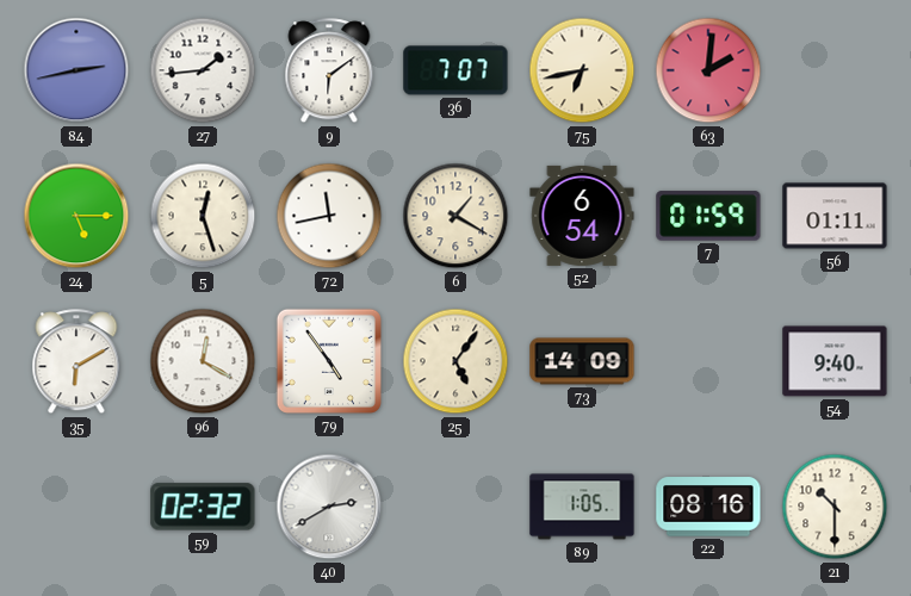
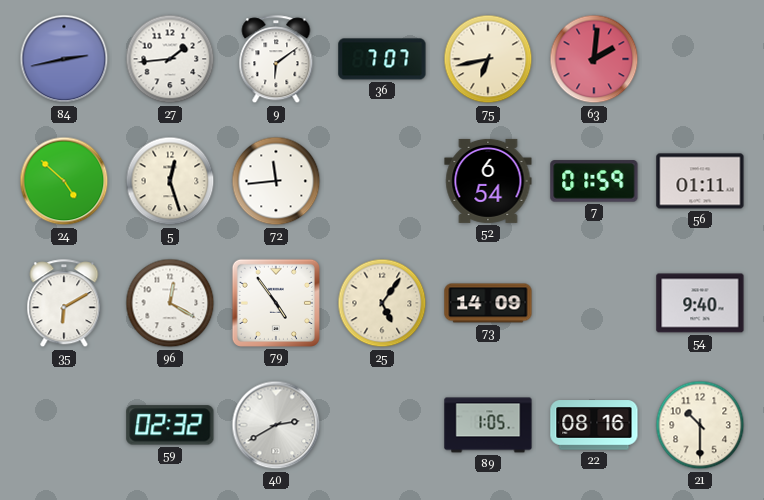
24: 5:15 -> 4:52 (64, 181)
72: 11:43 -> 11:44 (276, 181)
6: 1:20 -> none (456, 216)
